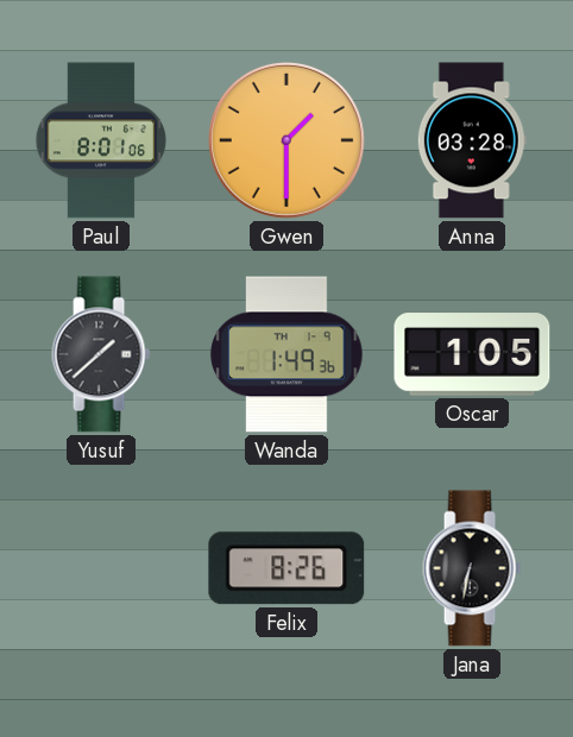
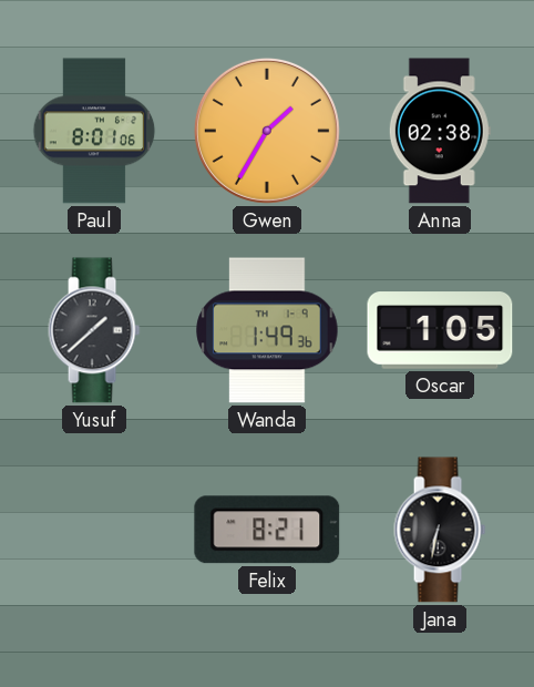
Gwen: 1:30 -> 1:35 (267, 131)
Anna: 03:28 -> 02:38 (440, 131)
Felix: 8:26 -> 8:21 (267, 530)
